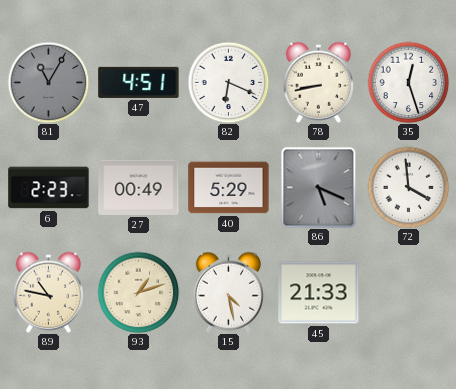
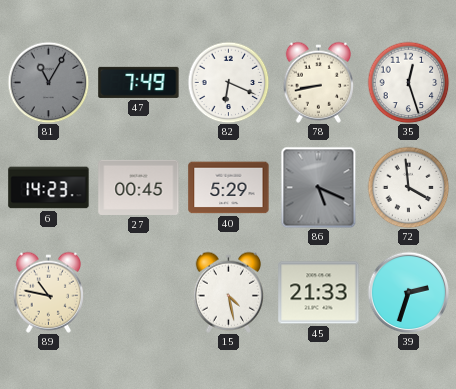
47: 4:51 -> 7:49 (139, 82)
6: 2:23 -> 14:23 (49, 188)
27: 00:49 -> 00:45 (139, 187)
93: 1:12 -> none (138, 292)
39: none -> 2:33 (408, 292)
